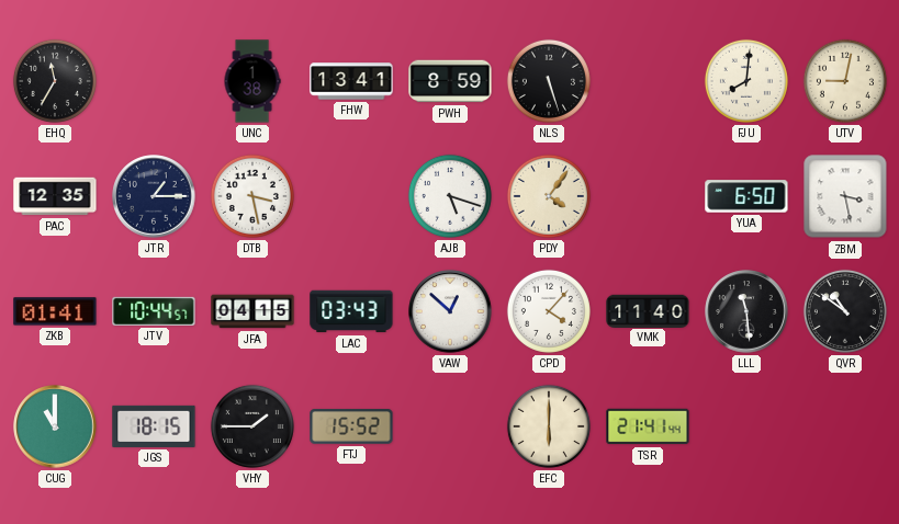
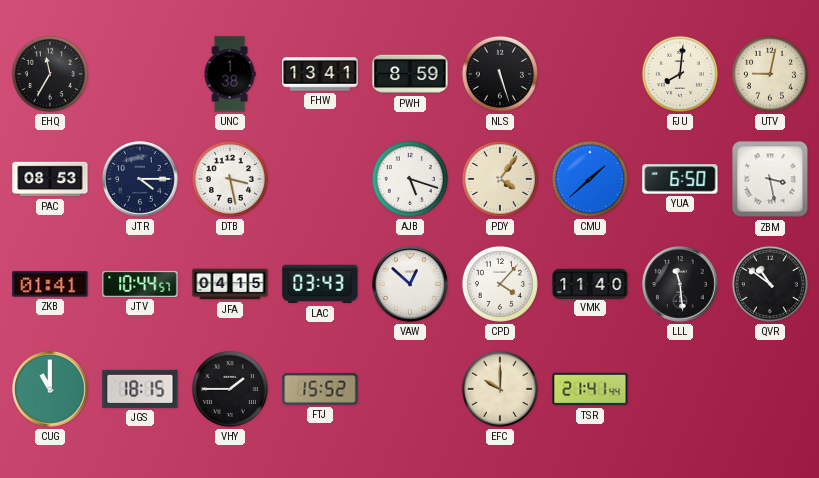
PAC: 12:35 -> 08:53 (50, 179)
JTR: 1:15 -> 4:15 (140, 179)
CMU: none -> 1:38 (590, 179)
EFC: 6:00 -> 10:00 (500, 389)
